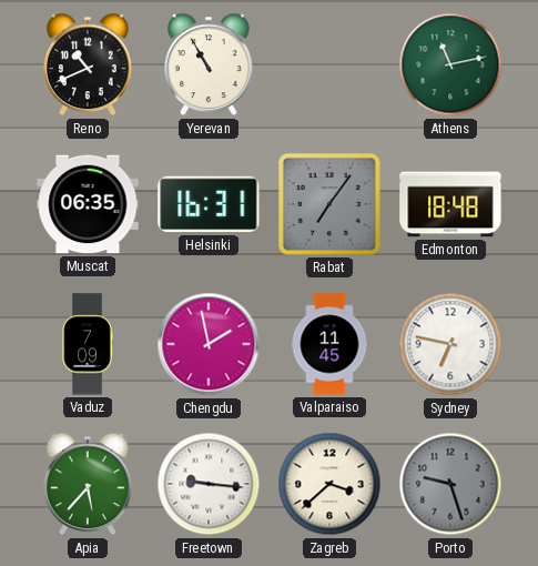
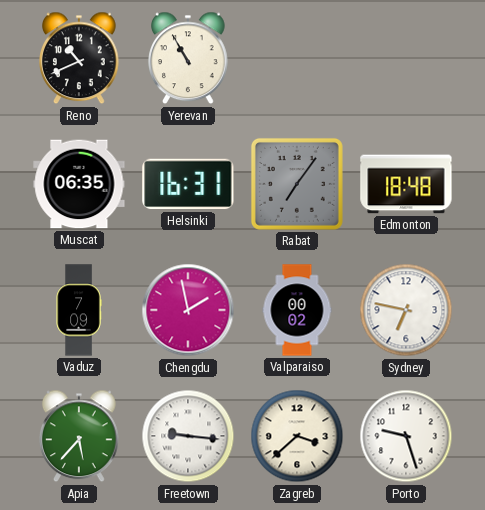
Athens: 11:13 -> none (450, 64)
Valparaiso: 11:45 -> 00:02 (297, 310)
Porto dial: grey -> white (406, 436)
